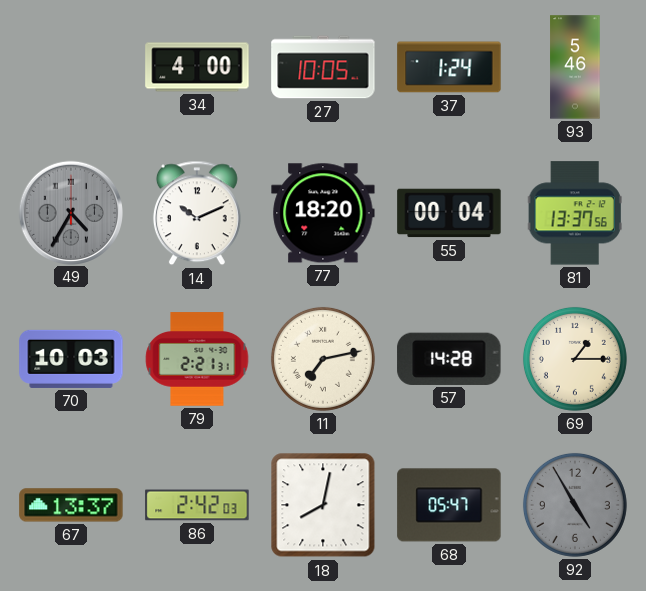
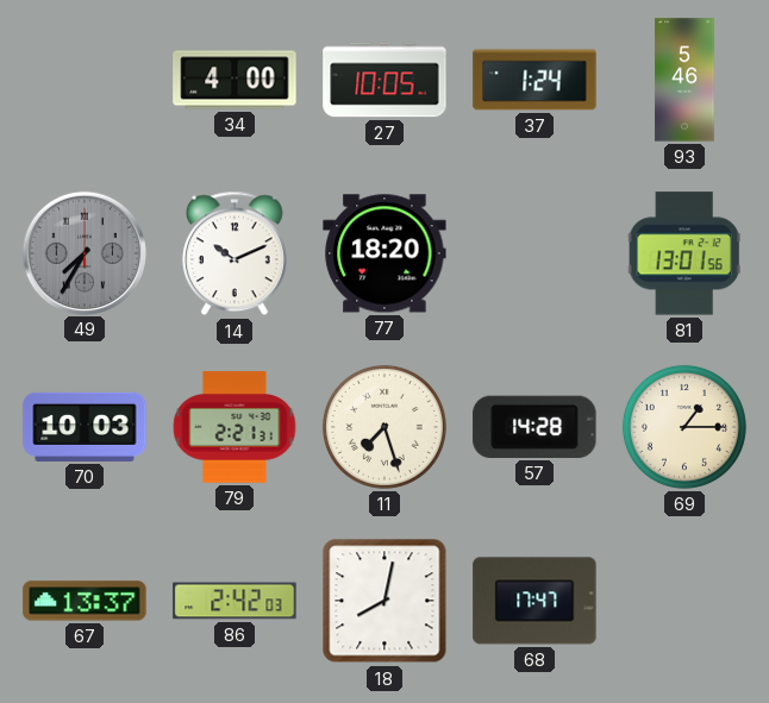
49: 4:35 -> 7:35 (83, 252)
55: 00:04 -> none (449, 213)
81: 13:37 -> 13:01 (684, 253)
11: 7:13 -> 7:27 (384, 427)
68: 05:47 -> 17:47 (534, 601)
92: 4:55 -> none (575, 505)
